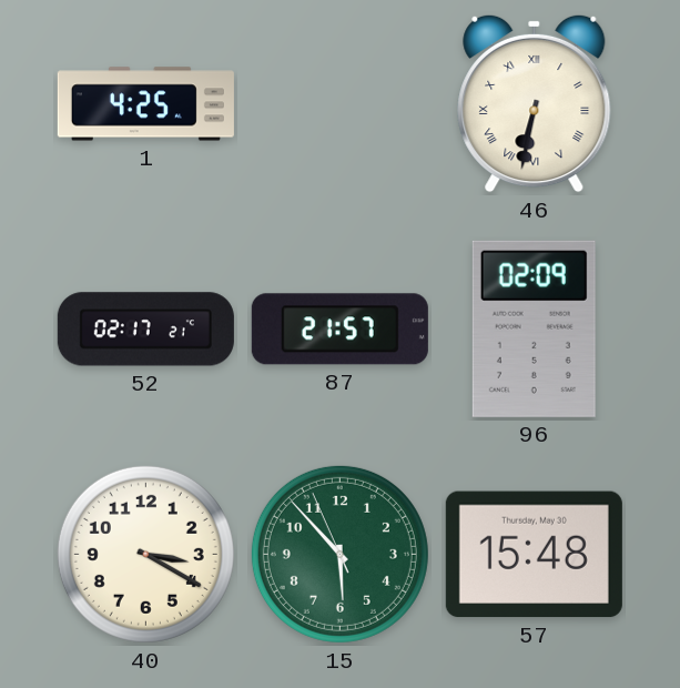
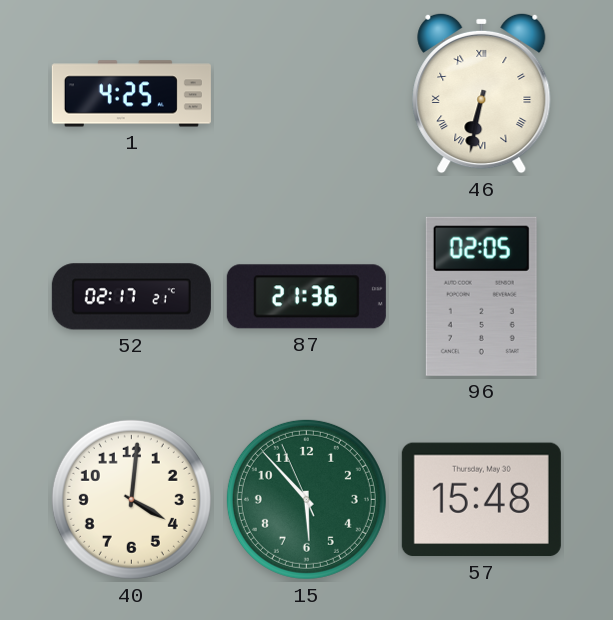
87: 21:57 -> 21:36 (306, 297)
96: 02:09 -> 02:05 (481, 296)
40: 3:20 -> 4:01 (131, 499)
